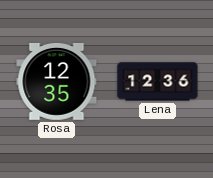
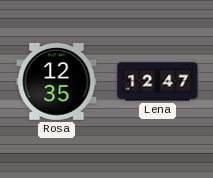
Lena: 12:36 -> 12:47 (158, 82)
